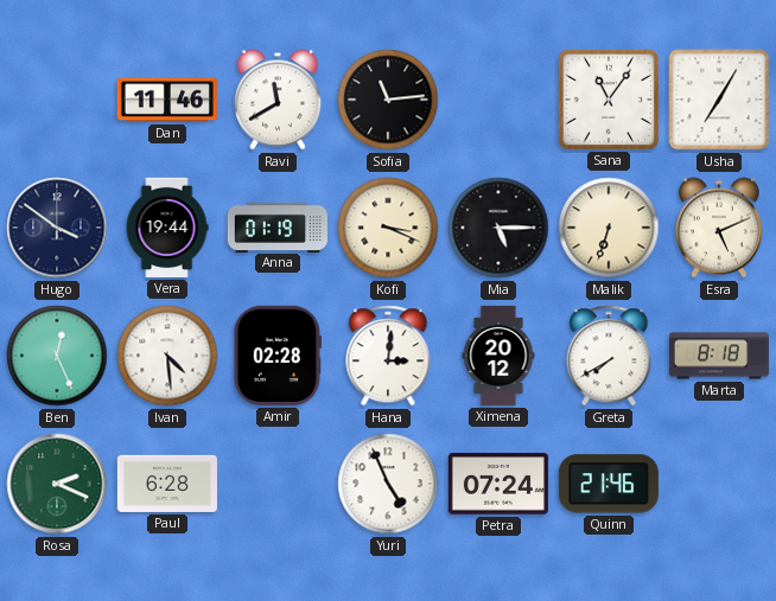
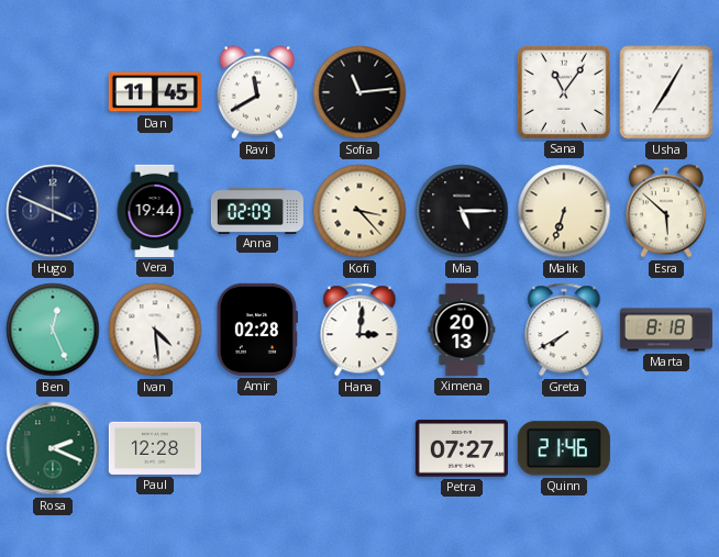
Dan: 11:46 -> 11:45 (155, 92)
Hugo: 3:51 -> 3:49 (53, 211)
Anna: 01:19 -> 02:09 (257, 210)
Kofi: 3:19 -> 3:23 (360, 211)
Esra: 5:11 -> 5:52 (666, 211)
Ximena: 20:12 -> 20:13 (462, 330)
Paul: 6:28 -> 12:28 (155, 448)
Yuri: 4:56 -> none (388, 484)
Petra: 07:24 -> 07:27 (462, 448)
